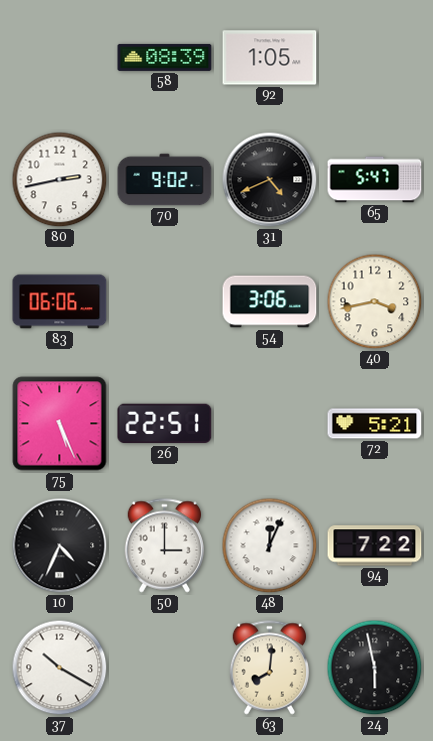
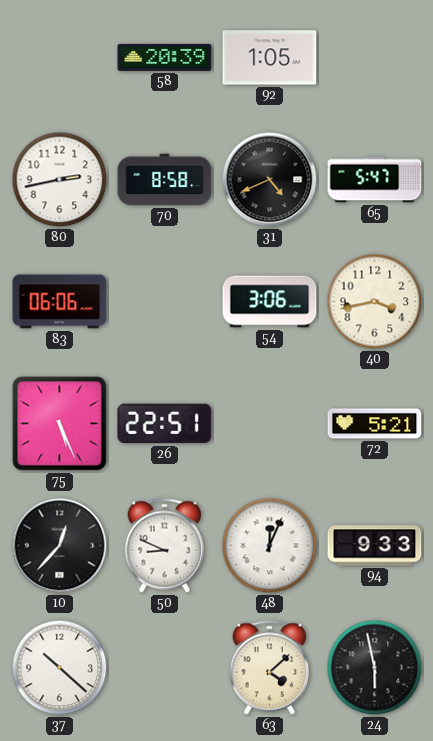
58: 08:39 -> 20:39 (165, 57)
70: 9:02 -> 8:58 (165, 180)
10: 4:34 -> 12:37 (60, 546)
50: 3:00 -> 8:49 (164, 546)
94: 7:22 -> 9:33 (375, 546)
37: 10:20 -> 10:22 (60, 668)
63: 8:01 -> 4:08 (269, 668)
